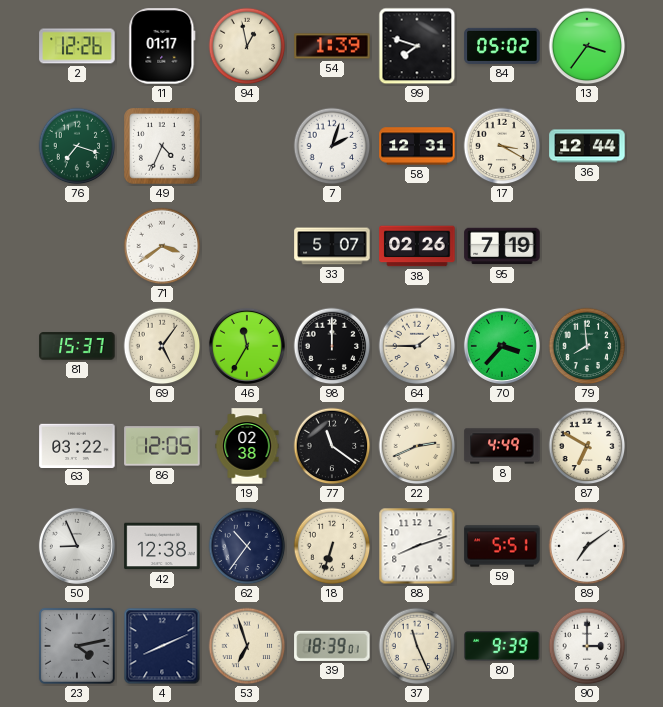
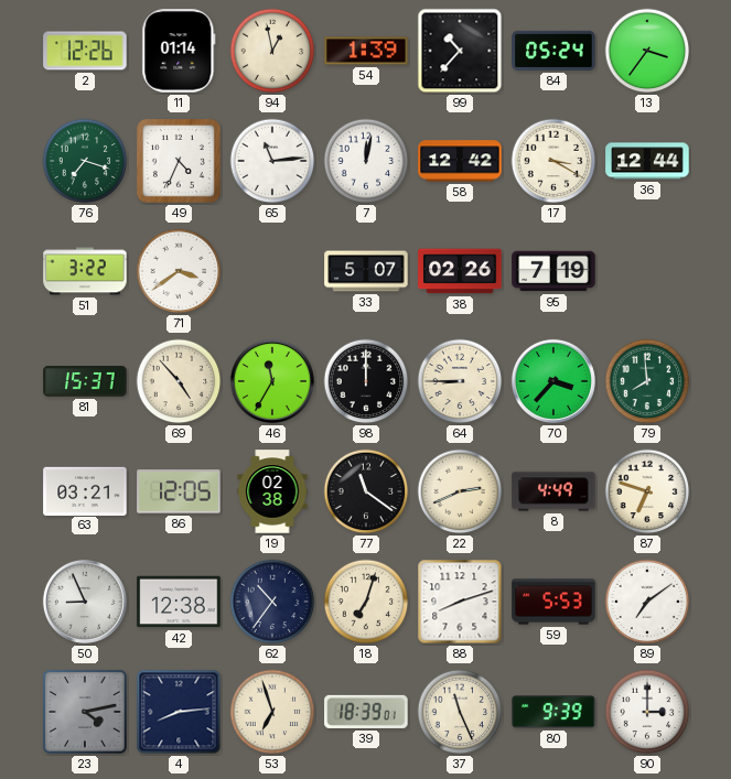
11: 01:17 -> 01:14 (179, 51)
99: 7:48 -> 10:37 (460, 51)
84: 05:02 -> 05:24 (553, 51)
65: none -> 11:14 (272, 161)
7: 2:03 -> 12:02 (366, 161)
58: 12:31 -> 12:42 (460, 161)
51: none -> 3:22 (85, 271)
69: 5:06 -> 4:53 (179, 381)
64: 1:45 -> 8:45 (460, 381)
63: 03:22 -> 03:21 (85, 490)
87: 6:50 -> 6:48 (647, 491)
18: 6:33 -> 7:03 (366, 602)
59: 5:51 -> 5:53 (553, 602)
4: 8:11 -> 8:14 (179, 712)
